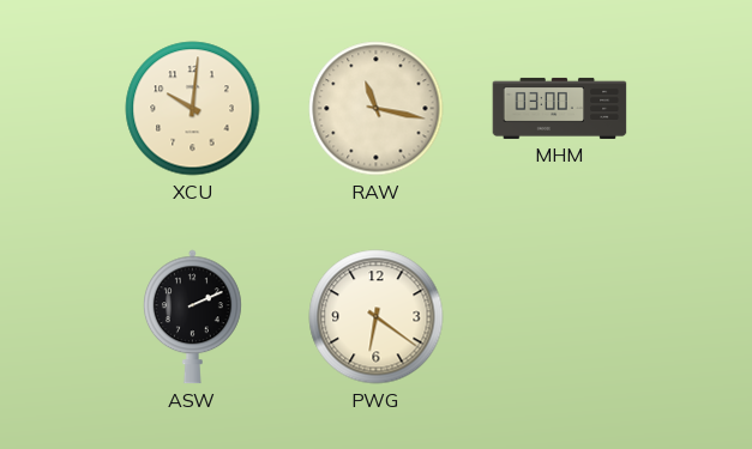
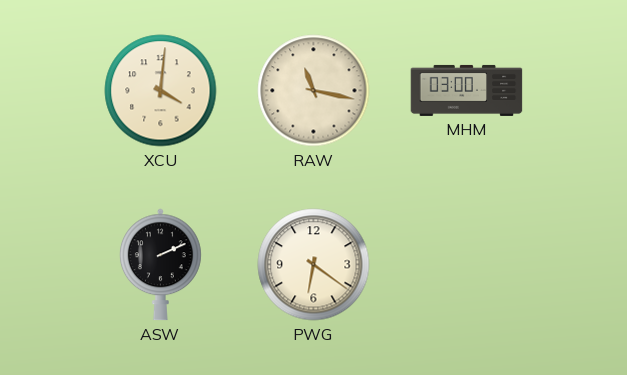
XCU: 10:01 -> 4:01 (161, 91)
